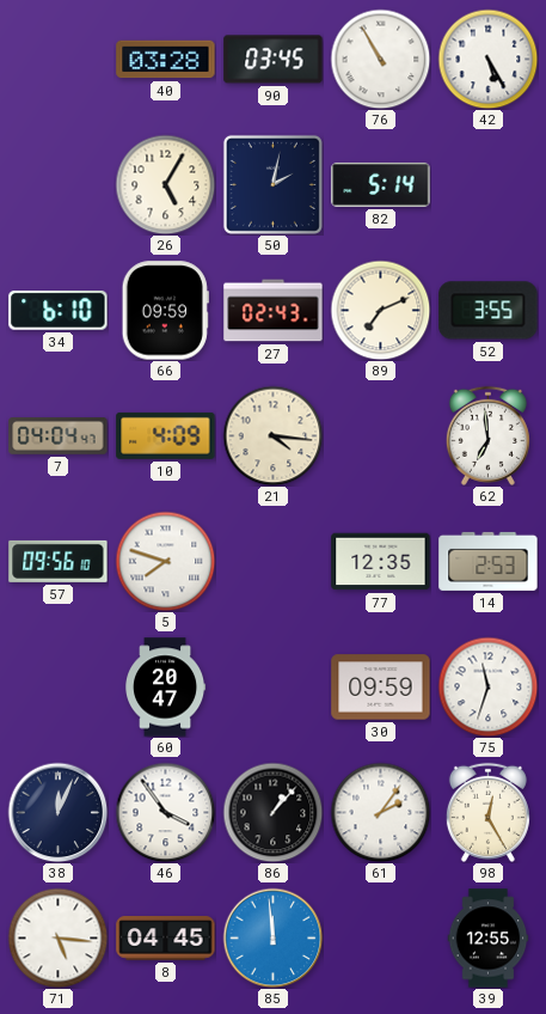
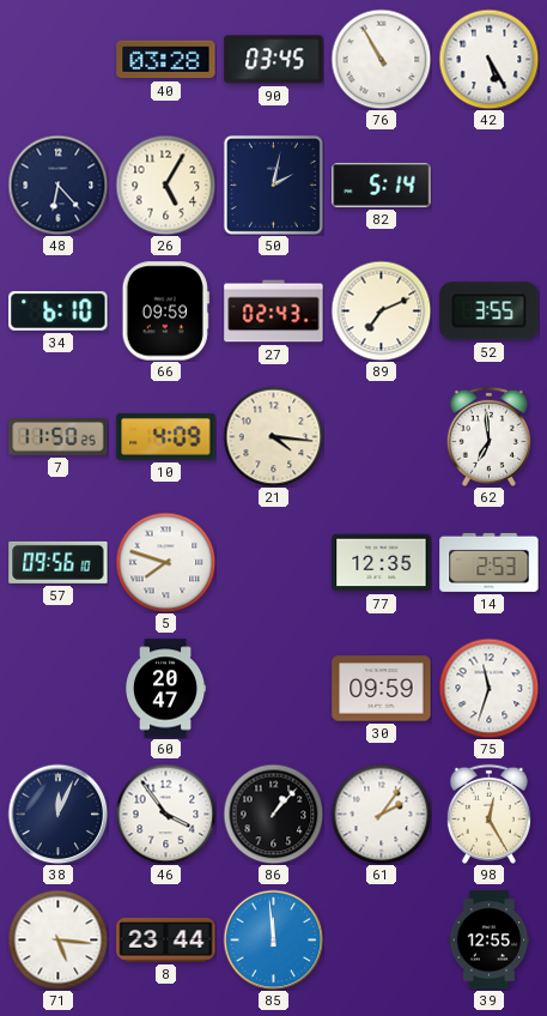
48: none -> 6:23 (57, 185)
7: 04:04 -> 11:50 (59, 437)
8: 04:45 -> 23:44 (166, 941)
